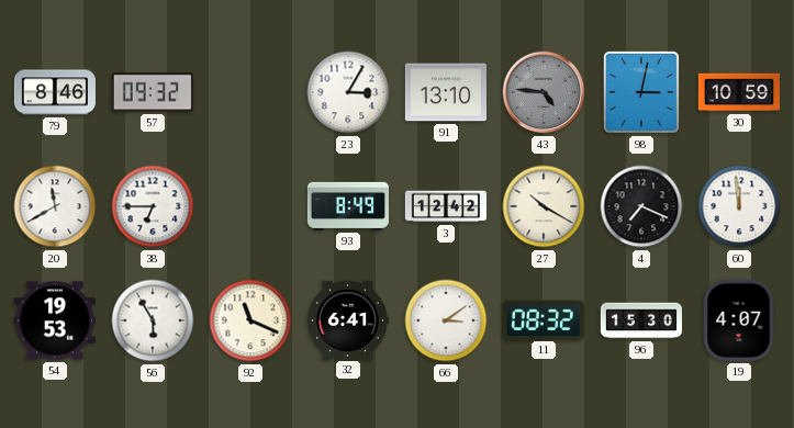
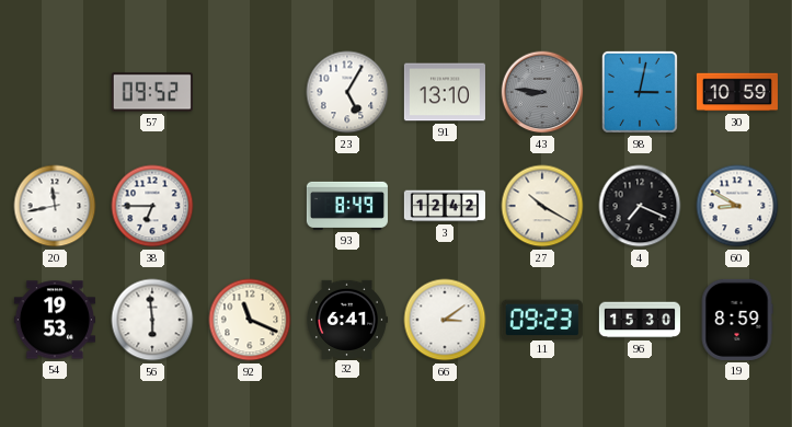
79: 8:46 -> none (55, 92)
57: 09:32 -> 09:52 (152, 92)
23: 3:05 -> 5:05 (347, 92)
43: 4:46 -> 8:46 (542, 92)
20: 11:40 -> 11:43 (55, 206)
60: 11:59 -> 8:50 (737, 206)
56: 5:55 -> 5:59 (152, 320)
11: 08:32 -> 09:23 (542, 319)
19: 4:07 -> 8:59 (737, 320)
